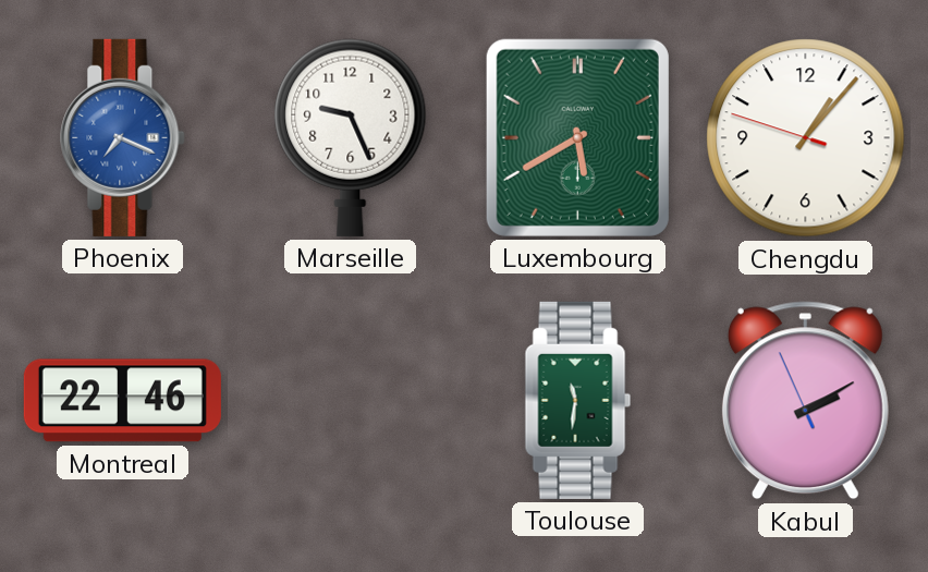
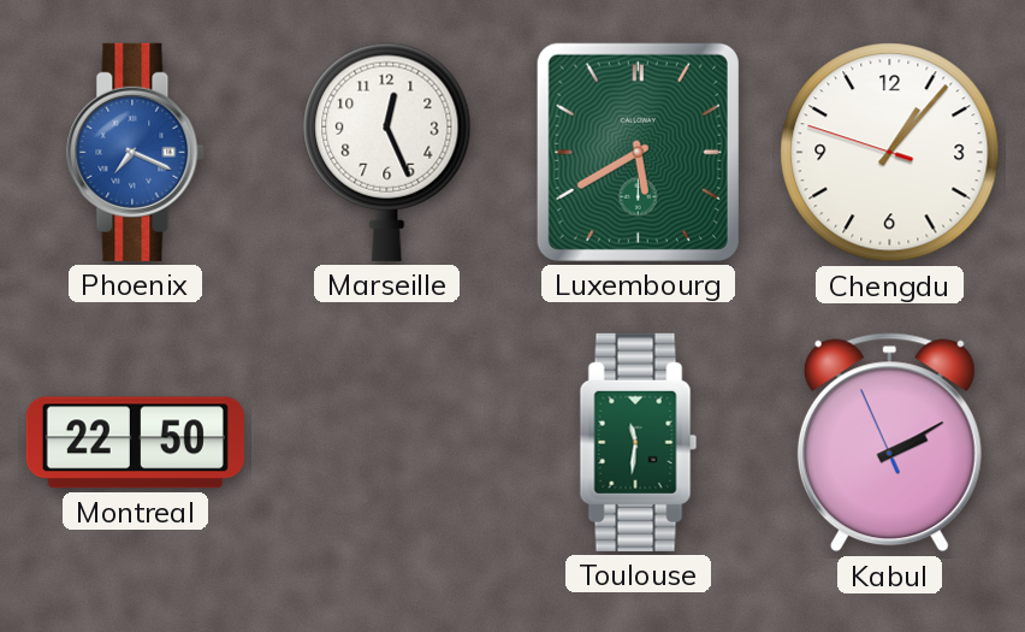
Marseille: 9:26 -> 12:26 (387, 152)
Montreal: 22:46 -> 22:50 (135, 443)
